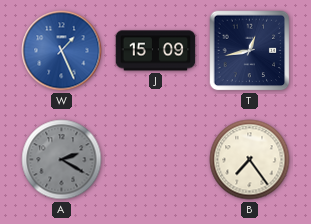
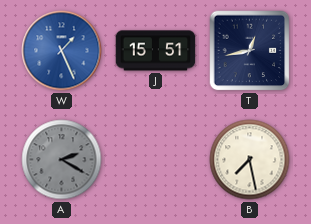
J: 15:09 -> 15:51 (156, 51)
B: 7:24 -> 7:28 (250, 160)
